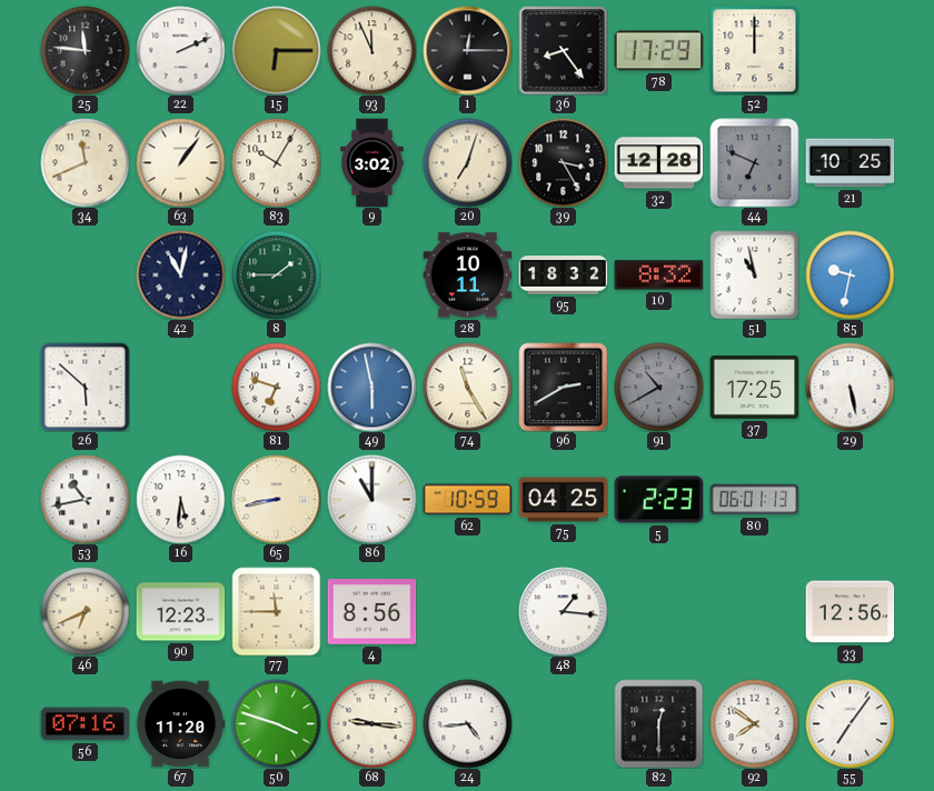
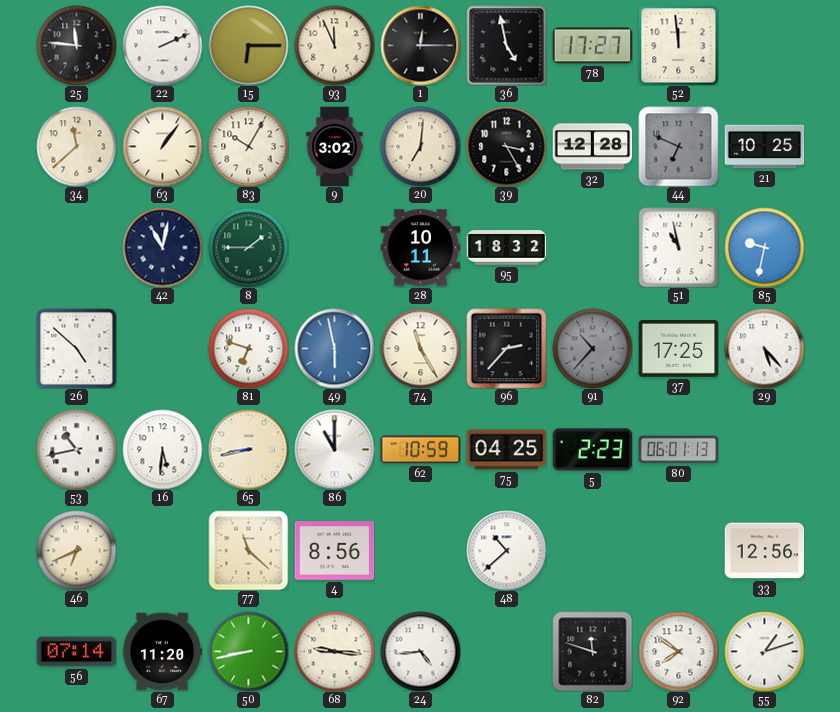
36: 8:24 -> 4:58 (506, 45)
78: 17:29 -> 17:27 (592, 46)
52: 12:00 -> 11:59 (678, 45)
34: 11:41 -> 11:38 (76, 146)
20: 7:03 -> 7:01 (420, 146)
10: 8:32 -> none (658, 276)
26: 5:52 -> 4:52 (76, 348)
96: 2:40 -> 2:37 (506, 348)
91: 10:40 -> 10:37 (592, 348)
29: 5:28 -> 5:23 (764, 348)
90: 12:23 -> none (180, 612)
77: 11:45 -> 11:22 (248, 550)
48: 1:16 -> 10:38 (506, 550)
56: 07:16 -> 07:14 (76, 652)
50: 3:48 -> 8:43 (248, 651)
82: 12:30 -> 11:48 (592, 651)
55: 7:06 -> 1:12 (764, 651)
